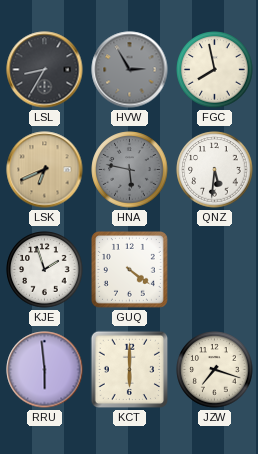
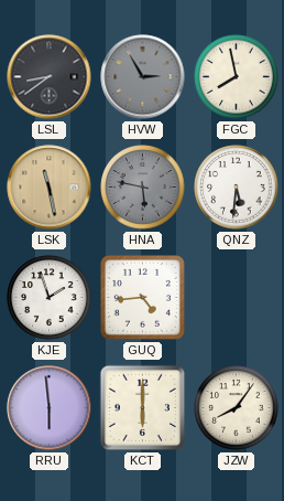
LSL: 8:35 -> 8:39 (50, 77)
LSK: 6:41 -> 11:28 (50, 188)
GUQ: 4:21 -> 4:44 (142, 297)
JZW: 7:18 -> 8:06 (237, 408)
